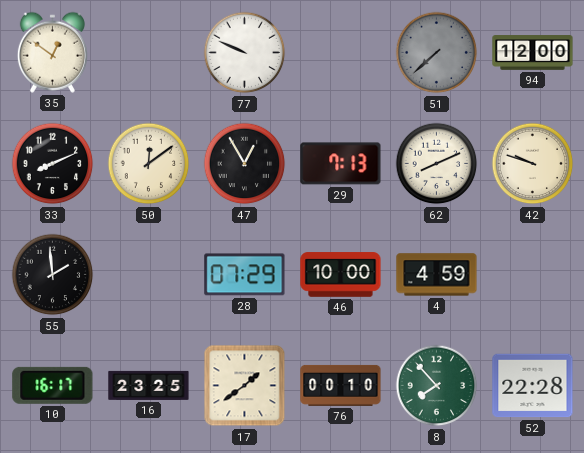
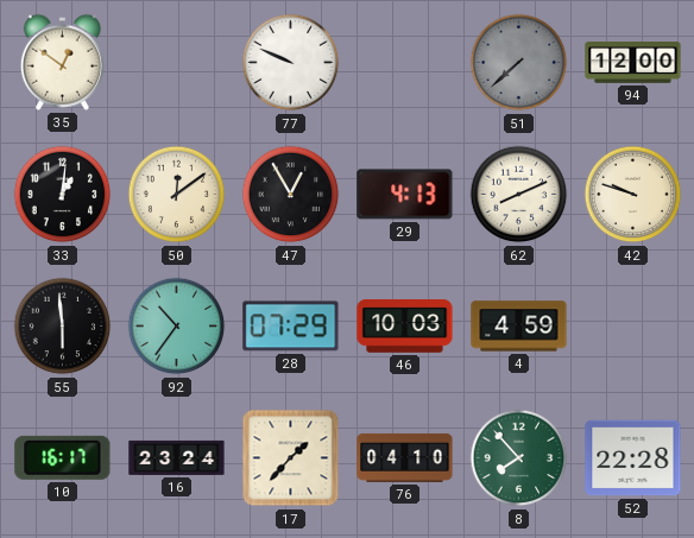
33: 8:11 -> 1:01 (63, 195)
29: 7:13 -> 4:13 (405, 195)
55: 1:59 -> 5:59 (63, 327)
92: none -> 10:36 (177, 327)
46: 10:00 -> 10:03 (405, 327)
16: 23:25 -> 23:24 (177, 457)
17: 1:39 -> 1:37 (291, 458)
76: 00:10 -> 04:10 (405, 457)
